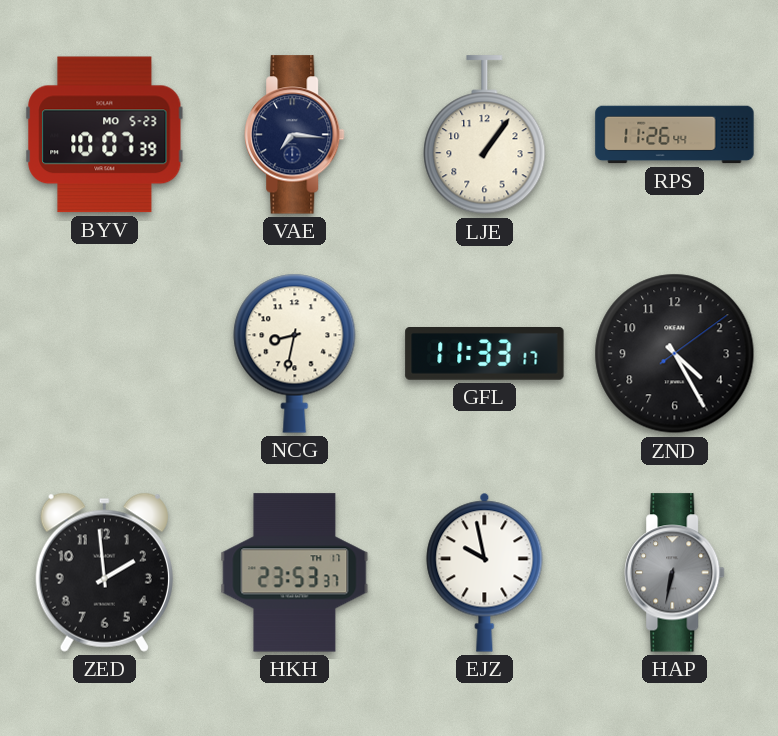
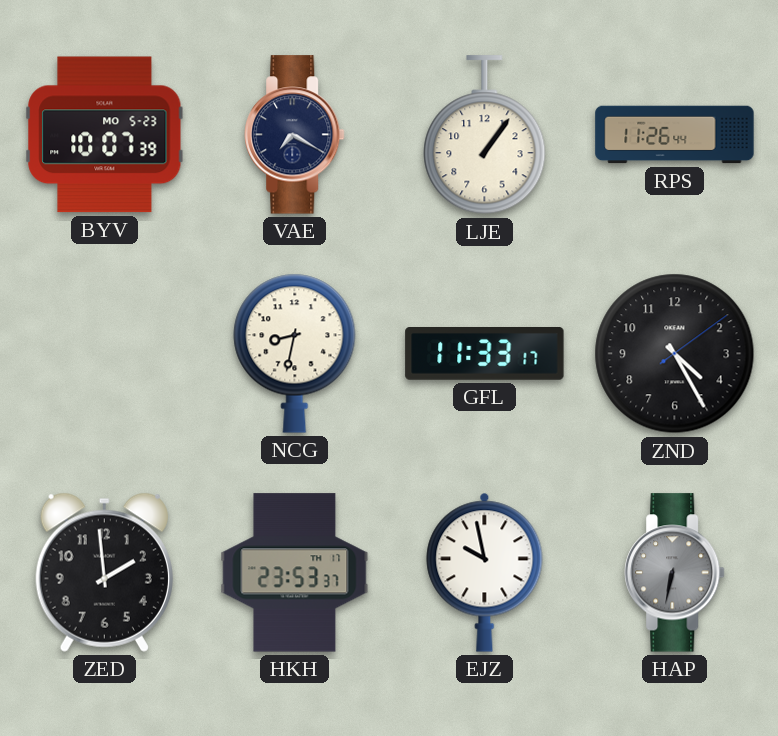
VAE: 7:16 -> 7:20 (295, 135)
